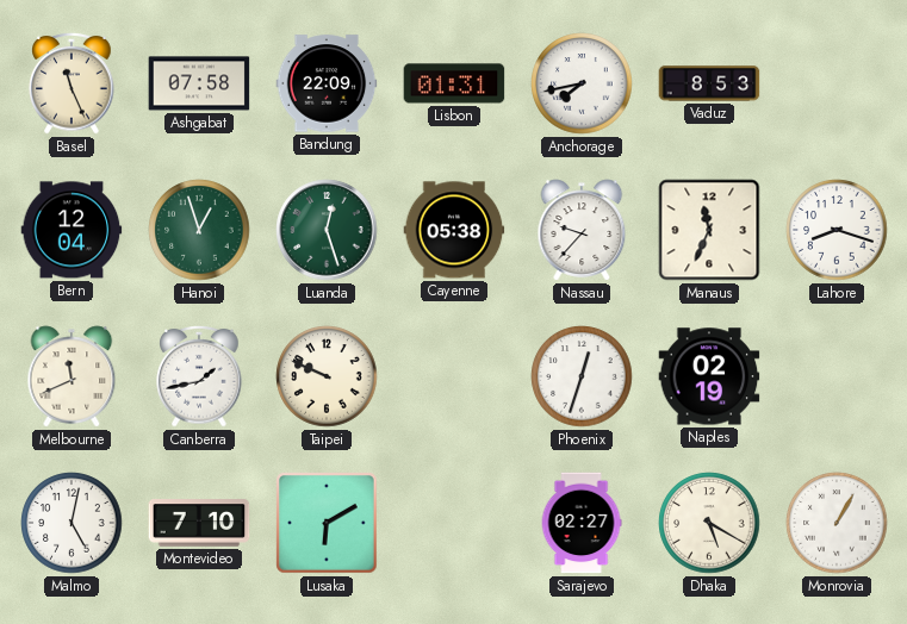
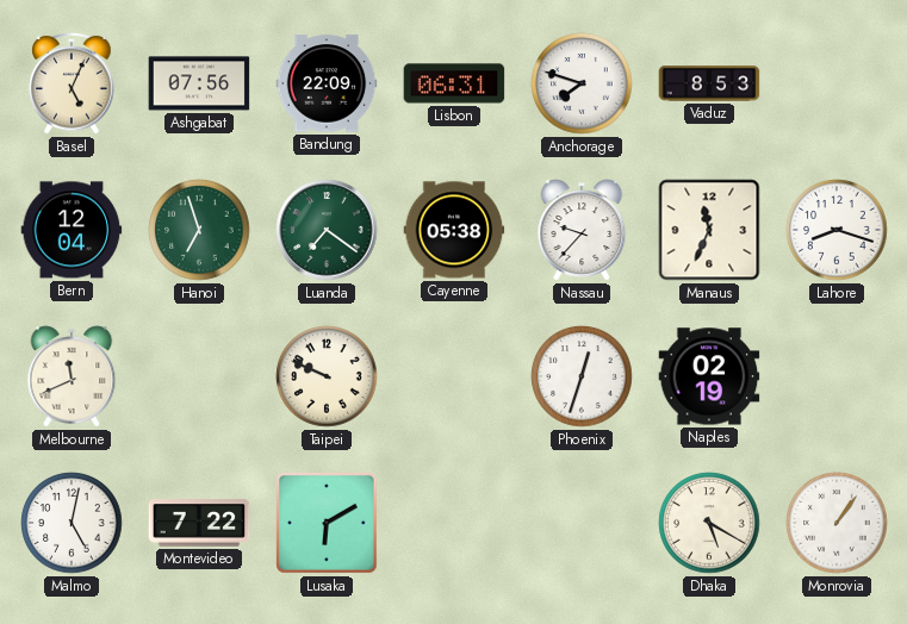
Basel: 11:26 -> 5:04 (72, 83)
Ashgabat: 07:58 -> 07:56 (199, 83)
Lisbon: 01:31 -> 06:31 (454, 83)
Anchorage: 7:43 -> 7:48 (582, 83)
Hanoi: 12:57 -> 6:57 (199, 230)
Luanda: 12:27 -> 7:21 (327, 230)
Canberra: 1:43 -> none (199, 376)
Montevideo: 7:10 -> 7:22 (199, 523)
Sarajevo: 02:27 -> none (582, 523)
Monrovia: 1:05 -> 1:06 (837, 523)
